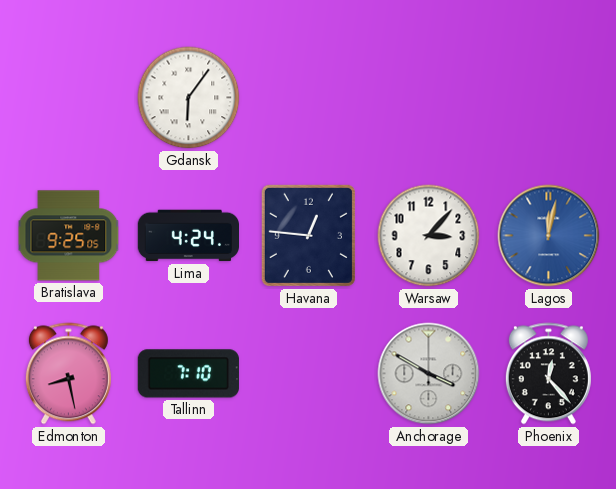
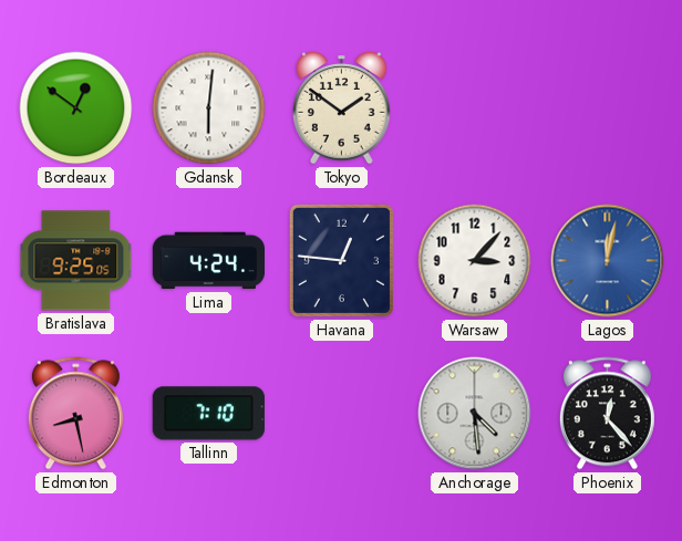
Bordeaux: none -> 12:51 (76, 108)
Gdansk: 6:06 -> 6:01 (209, 108)
Tokyo: none -> 1:51 (342, 108)
Anchorage: 3:50 -> 4:29 (475, 414)
